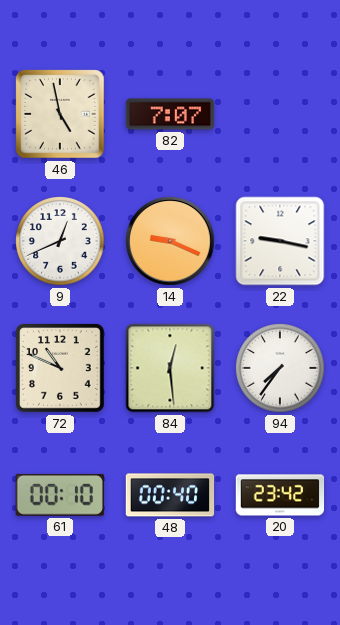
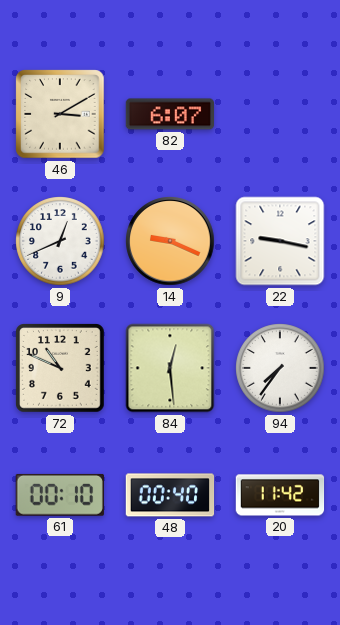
46: 4:58 -> 3:10 (60, 114)
82: 7:07 -> 6:07 (170, 114)
20: 23:42 -> 11:42 (280, 495)
